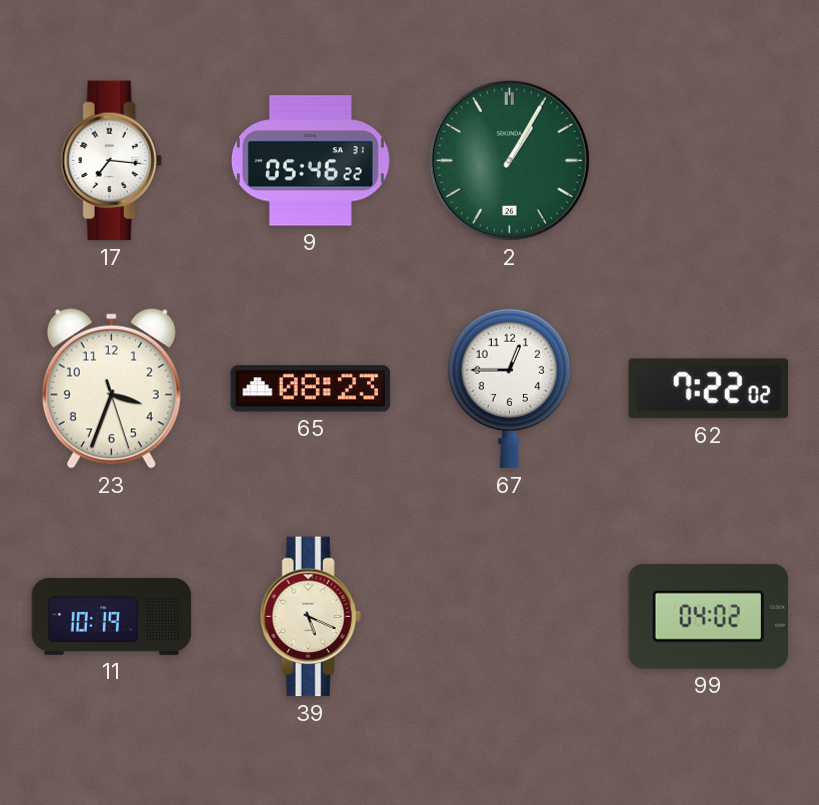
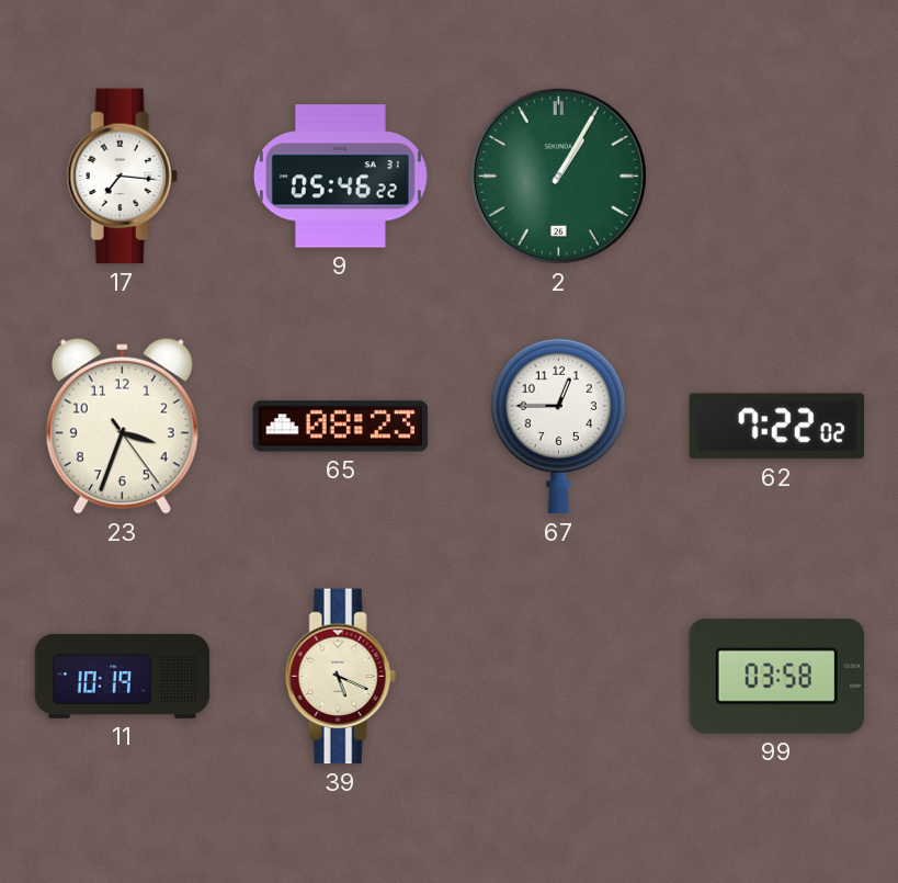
23: 3:33:27 -> 3:33:24 (122, 427)
99: 04:02 -> 03:58 (777, 676)
